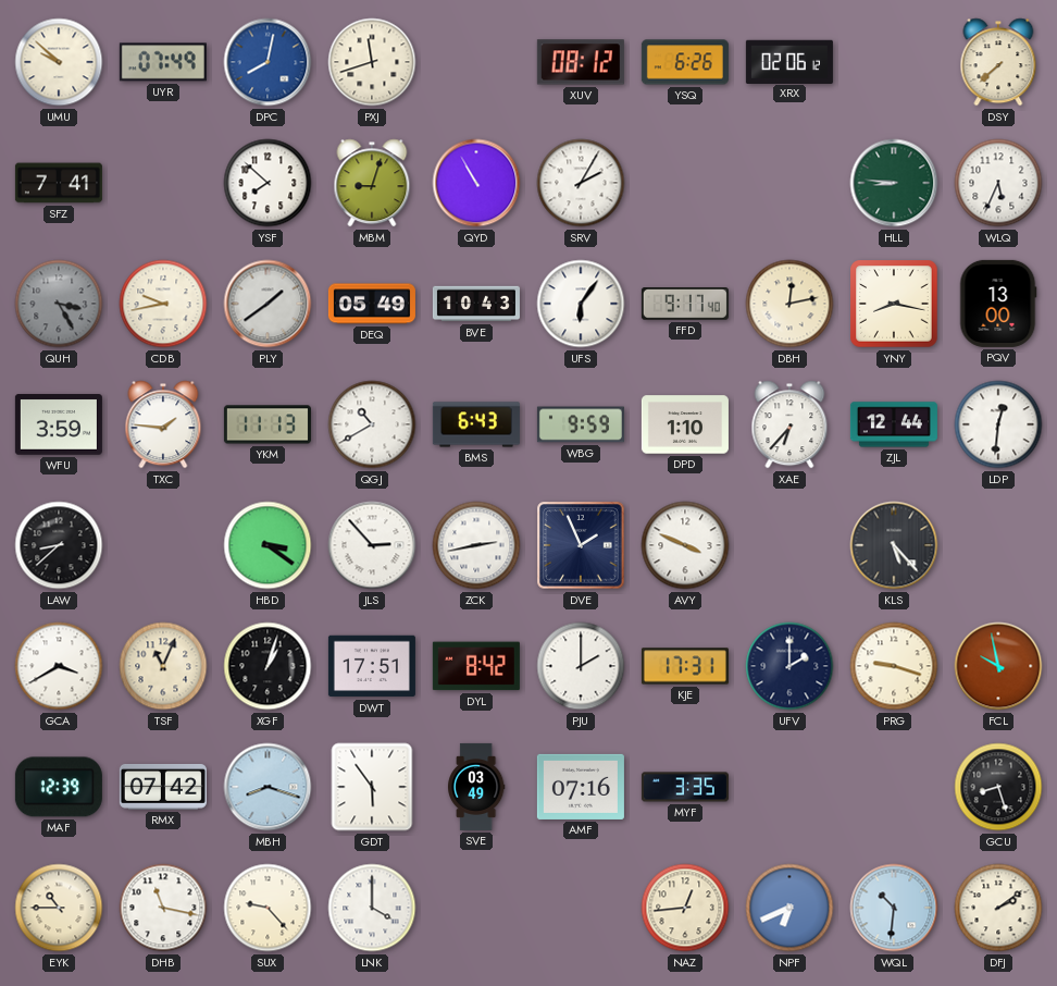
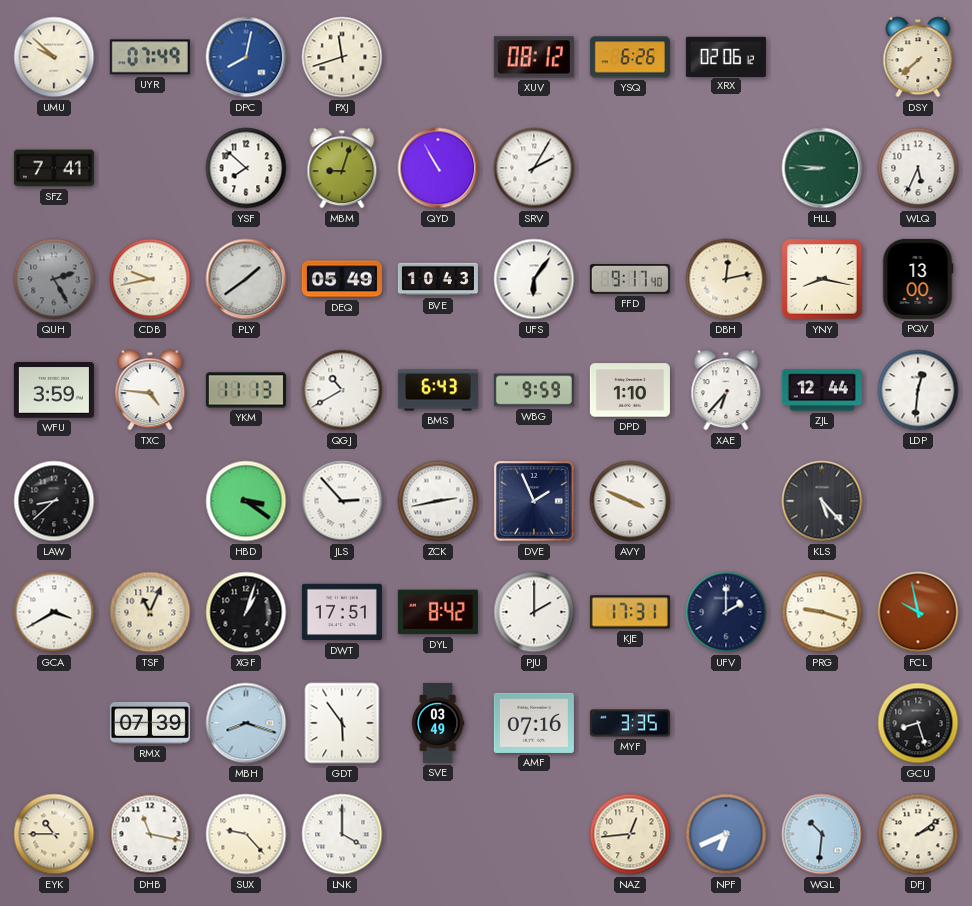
QUH: 3:25 -> 2:25 (54, 279)
TXC: 1:46 -> 4:46 (150, 390)
MAF: 12:39 -> none (59, 787)
RMX: 07:42 -> 07:39 (150, 723)
